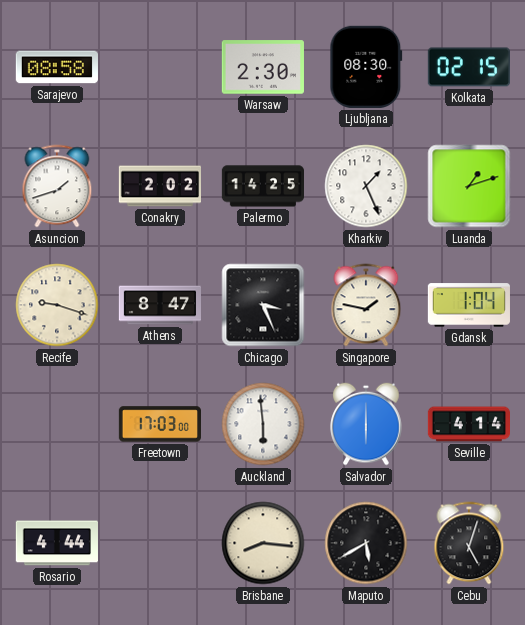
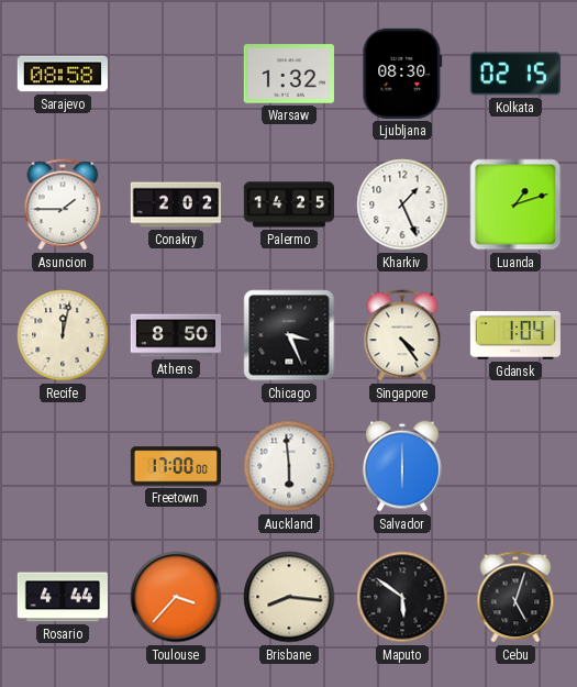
Warsaw: 2:30 -> 1:32 (289, 74)
Asuncion: 1:42 -> 1:45 (63, 204)
Recife: 9:18 -> 12:02 (63, 335)
Athens: 8:47 -> 8:50 (175, 335)
Singapore: 1:47 -> 4:24 (402, 335)
Freetown: 17:03 -> 17:00 (175, 466)
Seville: 4:14 -> none (468, 424)
Toulouse: none -> 3:37 (176, 597)
Maputo: 5:40 -> 5:51 (402, 597)
